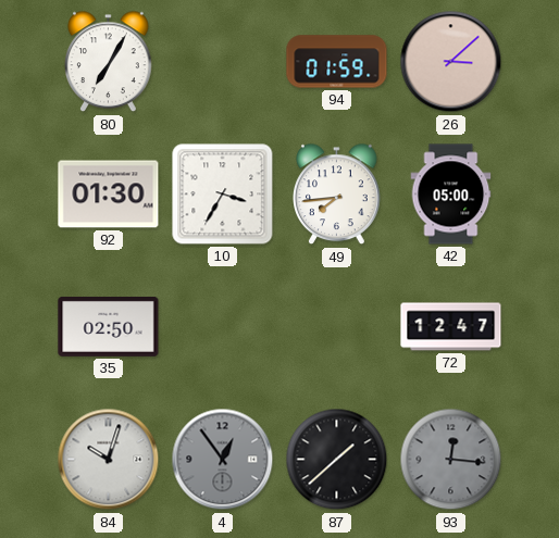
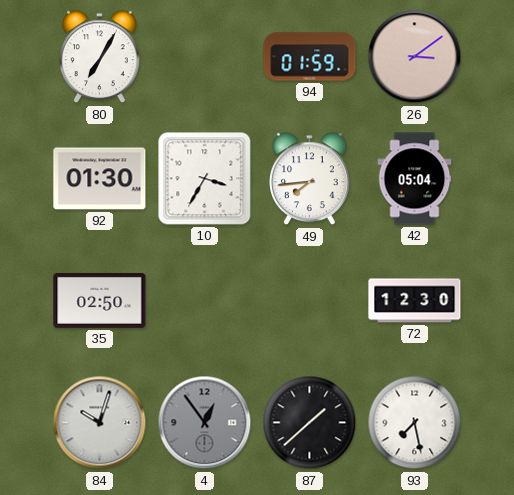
26: 3:08 -> 3:09 (415, 57)
42: 05:00 -> 05:04 (415, 179)
72: 12:47 -> 12:30 (415, 301)
93: 12:16 -> 7:28 (415, 423)
93 dial: grey -> white (415, 423)
